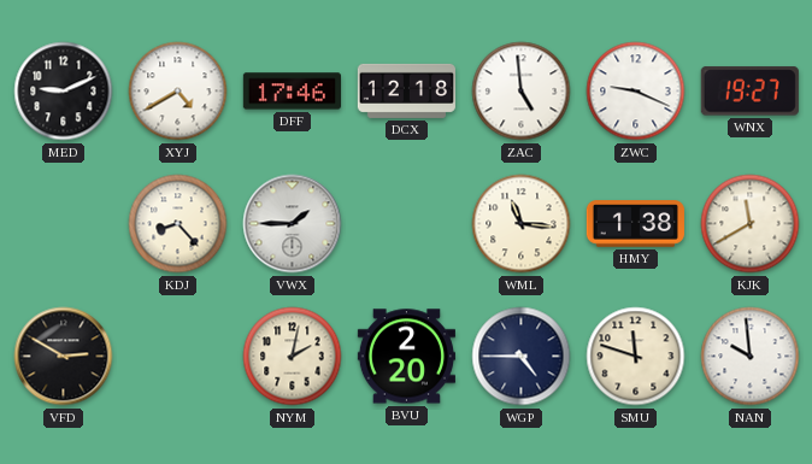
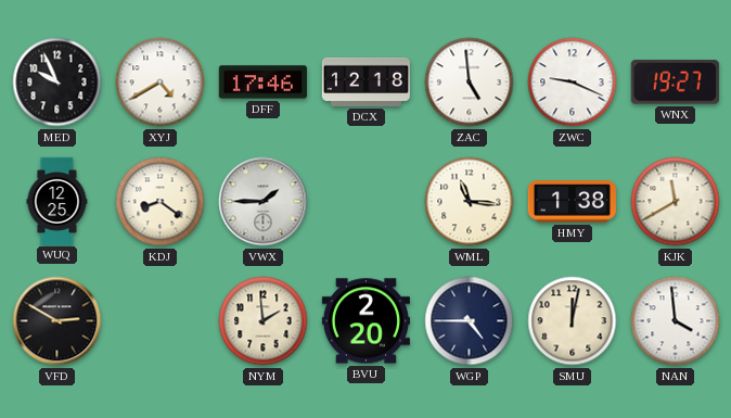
MED: 9:11 -> 9:56 (57, 83)
WUQ: none -> 12:25 (57, 201)
KDJ: 8:23 -> 8:21 (161, 202)
NYM: 2:02 -> 1:59 (264, 321)
SMU: 11:48 -> 12:02 (573, 321)
NAN: 9:59 -> 3:59 (676, 321)
